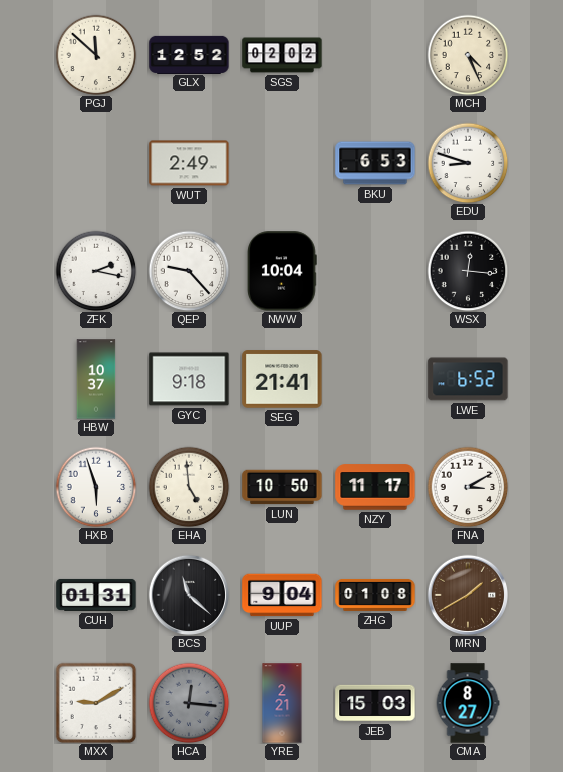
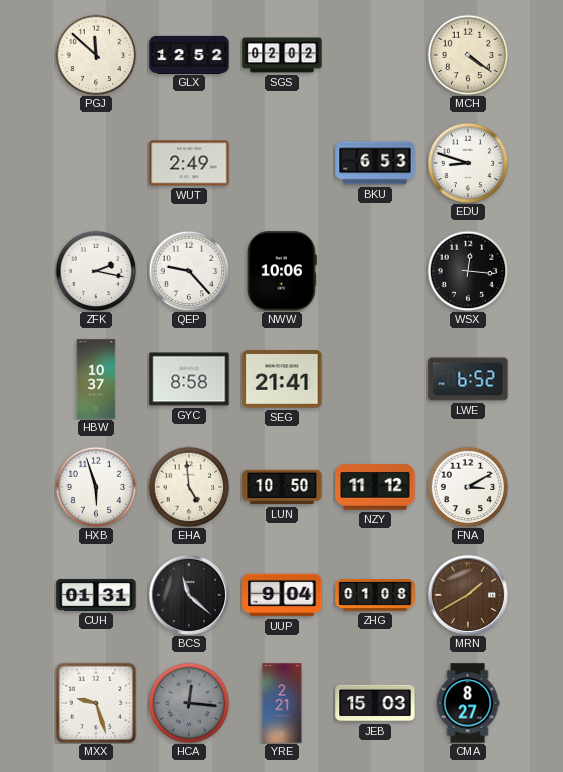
MCH: 4:26 -> 4:21 (468, 55)
NWW: 10:04 -> 10:06 (282, 271)
GYC: 9:18 -> 8:58 (189, 379)
NZY: 11:17 -> 11:12 (375, 487)
MXX: 9:10 -> 9:27 (96, 703)
